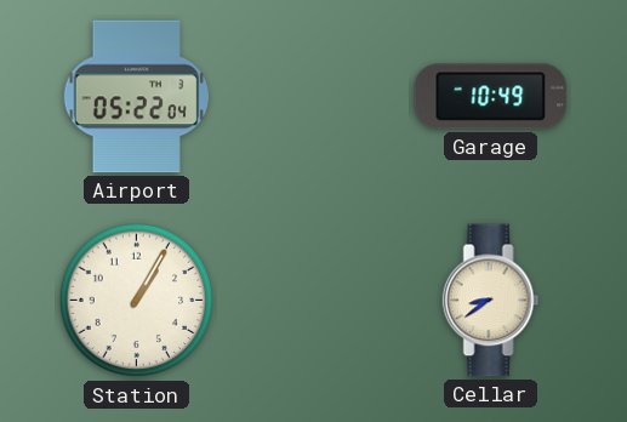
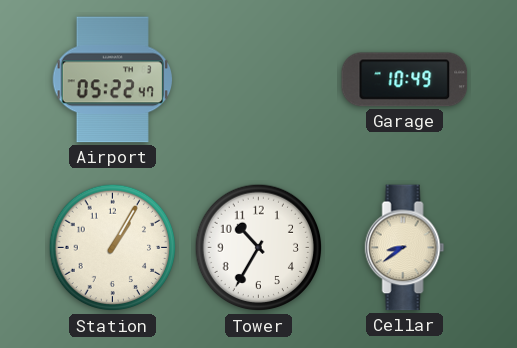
Airport: 05:22:04 -> 05:22:47 (112, 80)
Tower: none -> 10:35 (259, 248)
